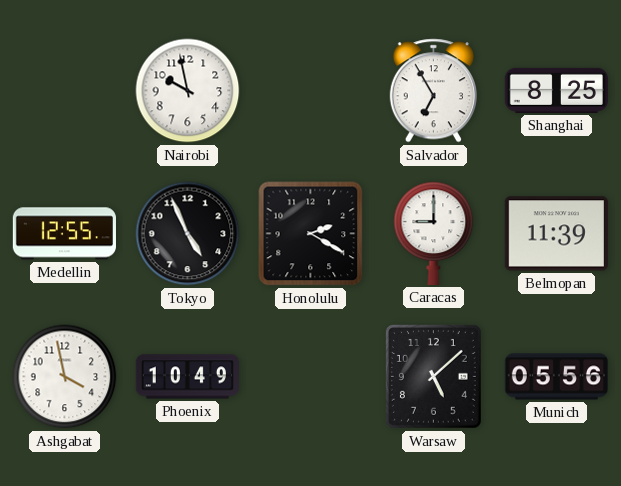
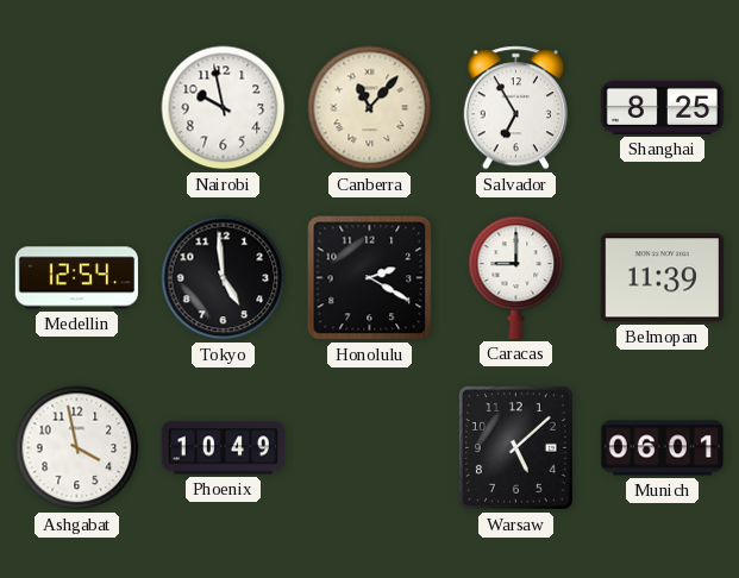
Canberra: none -> 11:07 (370, 108)
Medellin: 12:55 -> 12:54 (76, 278)
Tokyo: 4:56 -> 4:59 (224, 278)
Munich: 05:56 -> 06:01 (662, 448)
